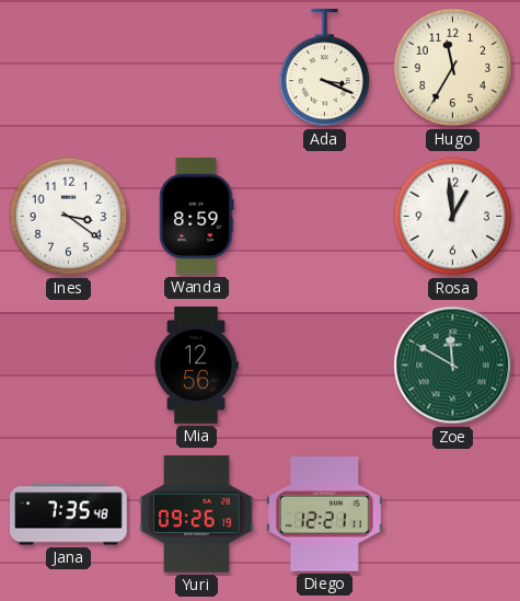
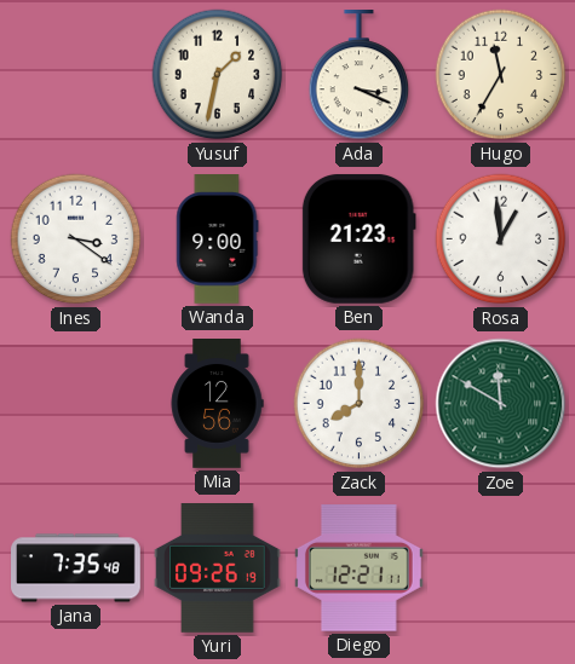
Yusuf: none -> 1:32 (218, 75)
Wanda: 8:59 -> 9:00 (218, 239)
Ben: none -> 21:23 (358, 238)
Zack: none -> 8:00 (360, 404)
